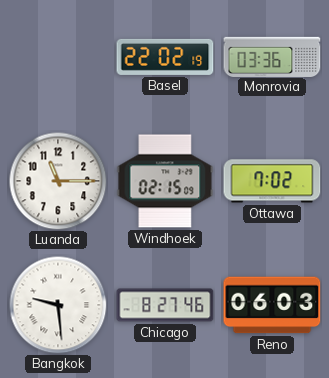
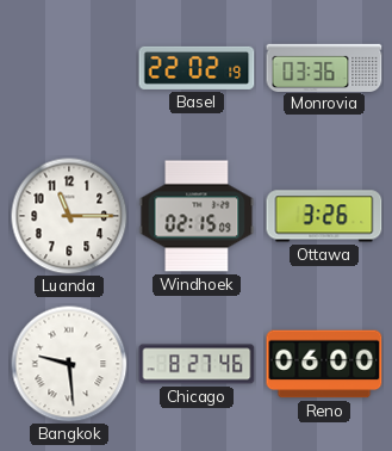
Ottawa: 7:02 -> 3:26 (324, 216)
Reno: 06:03 -> 06:00 (324, 364)
